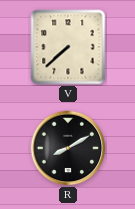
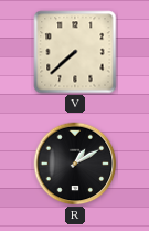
R: 8:10 -> 1:10 (75, 164)
